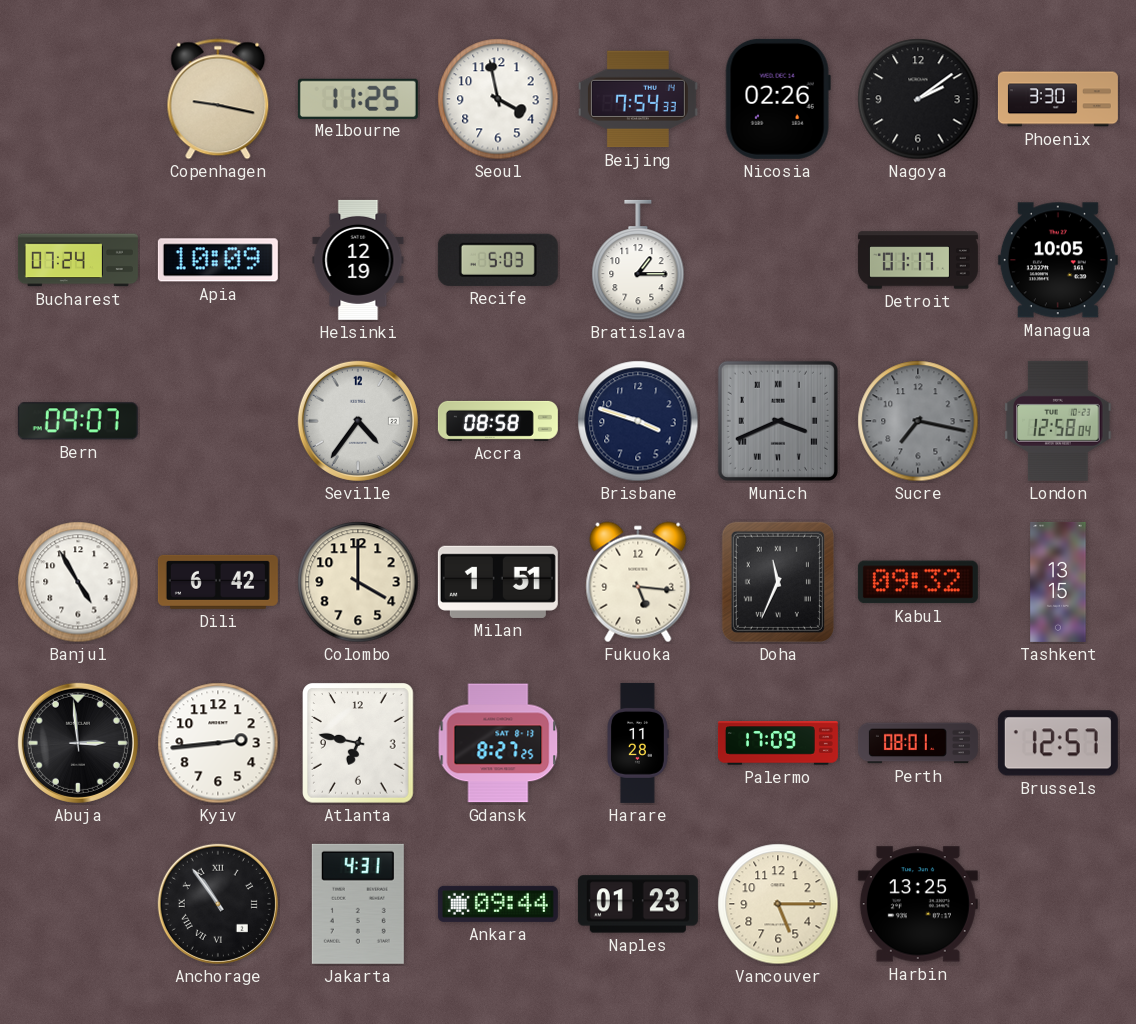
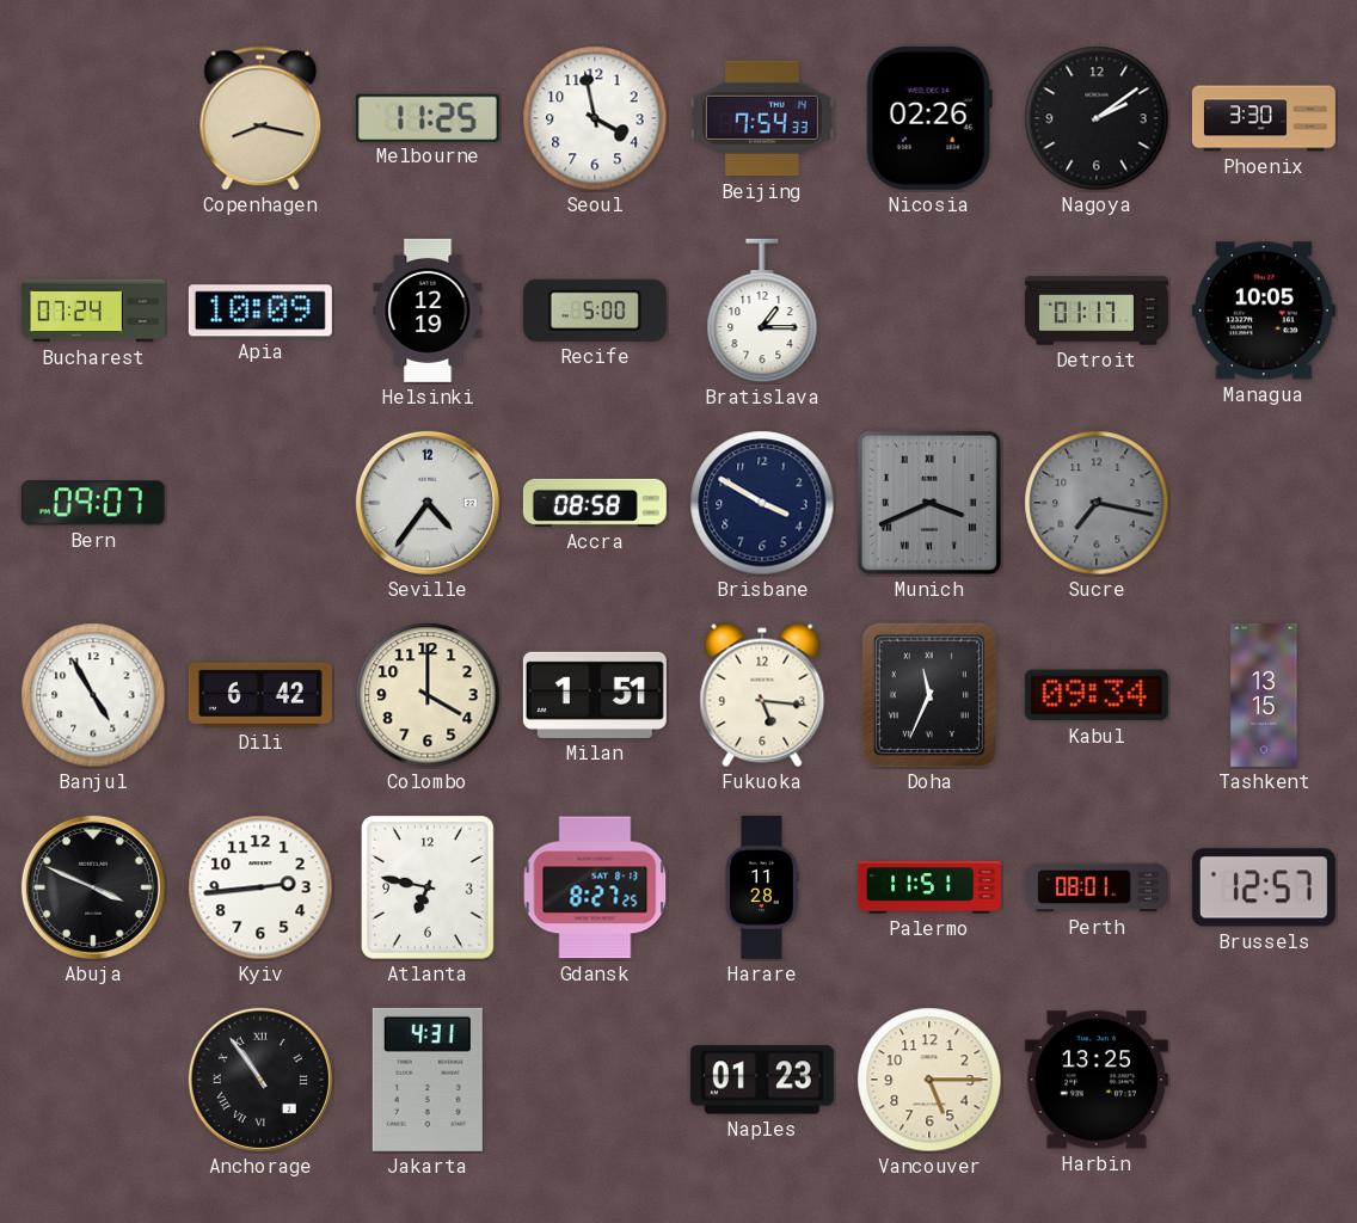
Copenhagen: 9:17 -> 8:17 (260, 118)
Recife: 5:03 -> 5:00 (595, 311)
Brisbane: 3:48 -> 3:50 (762, 503)
London: 12:58 -> none (1058, 421)
Kabul: 09:32 -> 09:34 (1097, 695)
Abuja: 2:59 -> 3:49 (93, 887)
Palermo: 17:09 -> 11:51 (929, 887)
Ankara: 09:44 -> none (498, 904)
